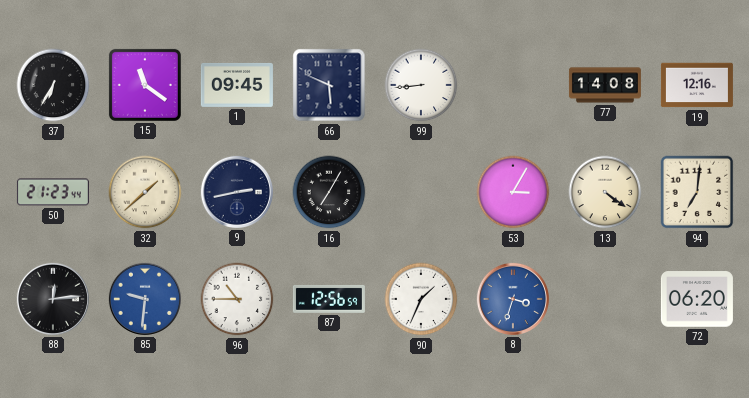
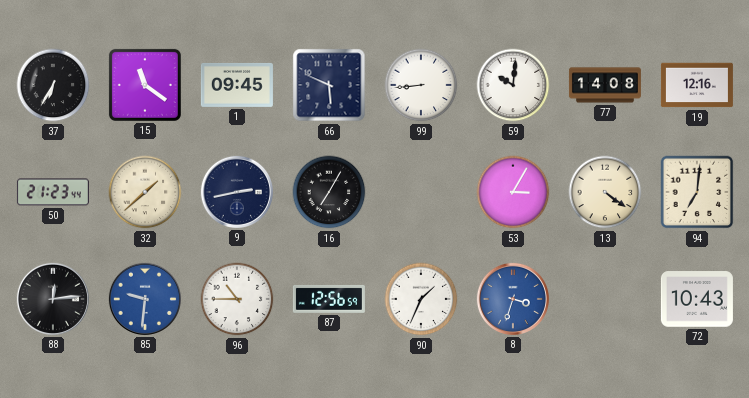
59: none -> 10:01 (513, 85)
72: 06:20 -> 10:43 (697, 299)
